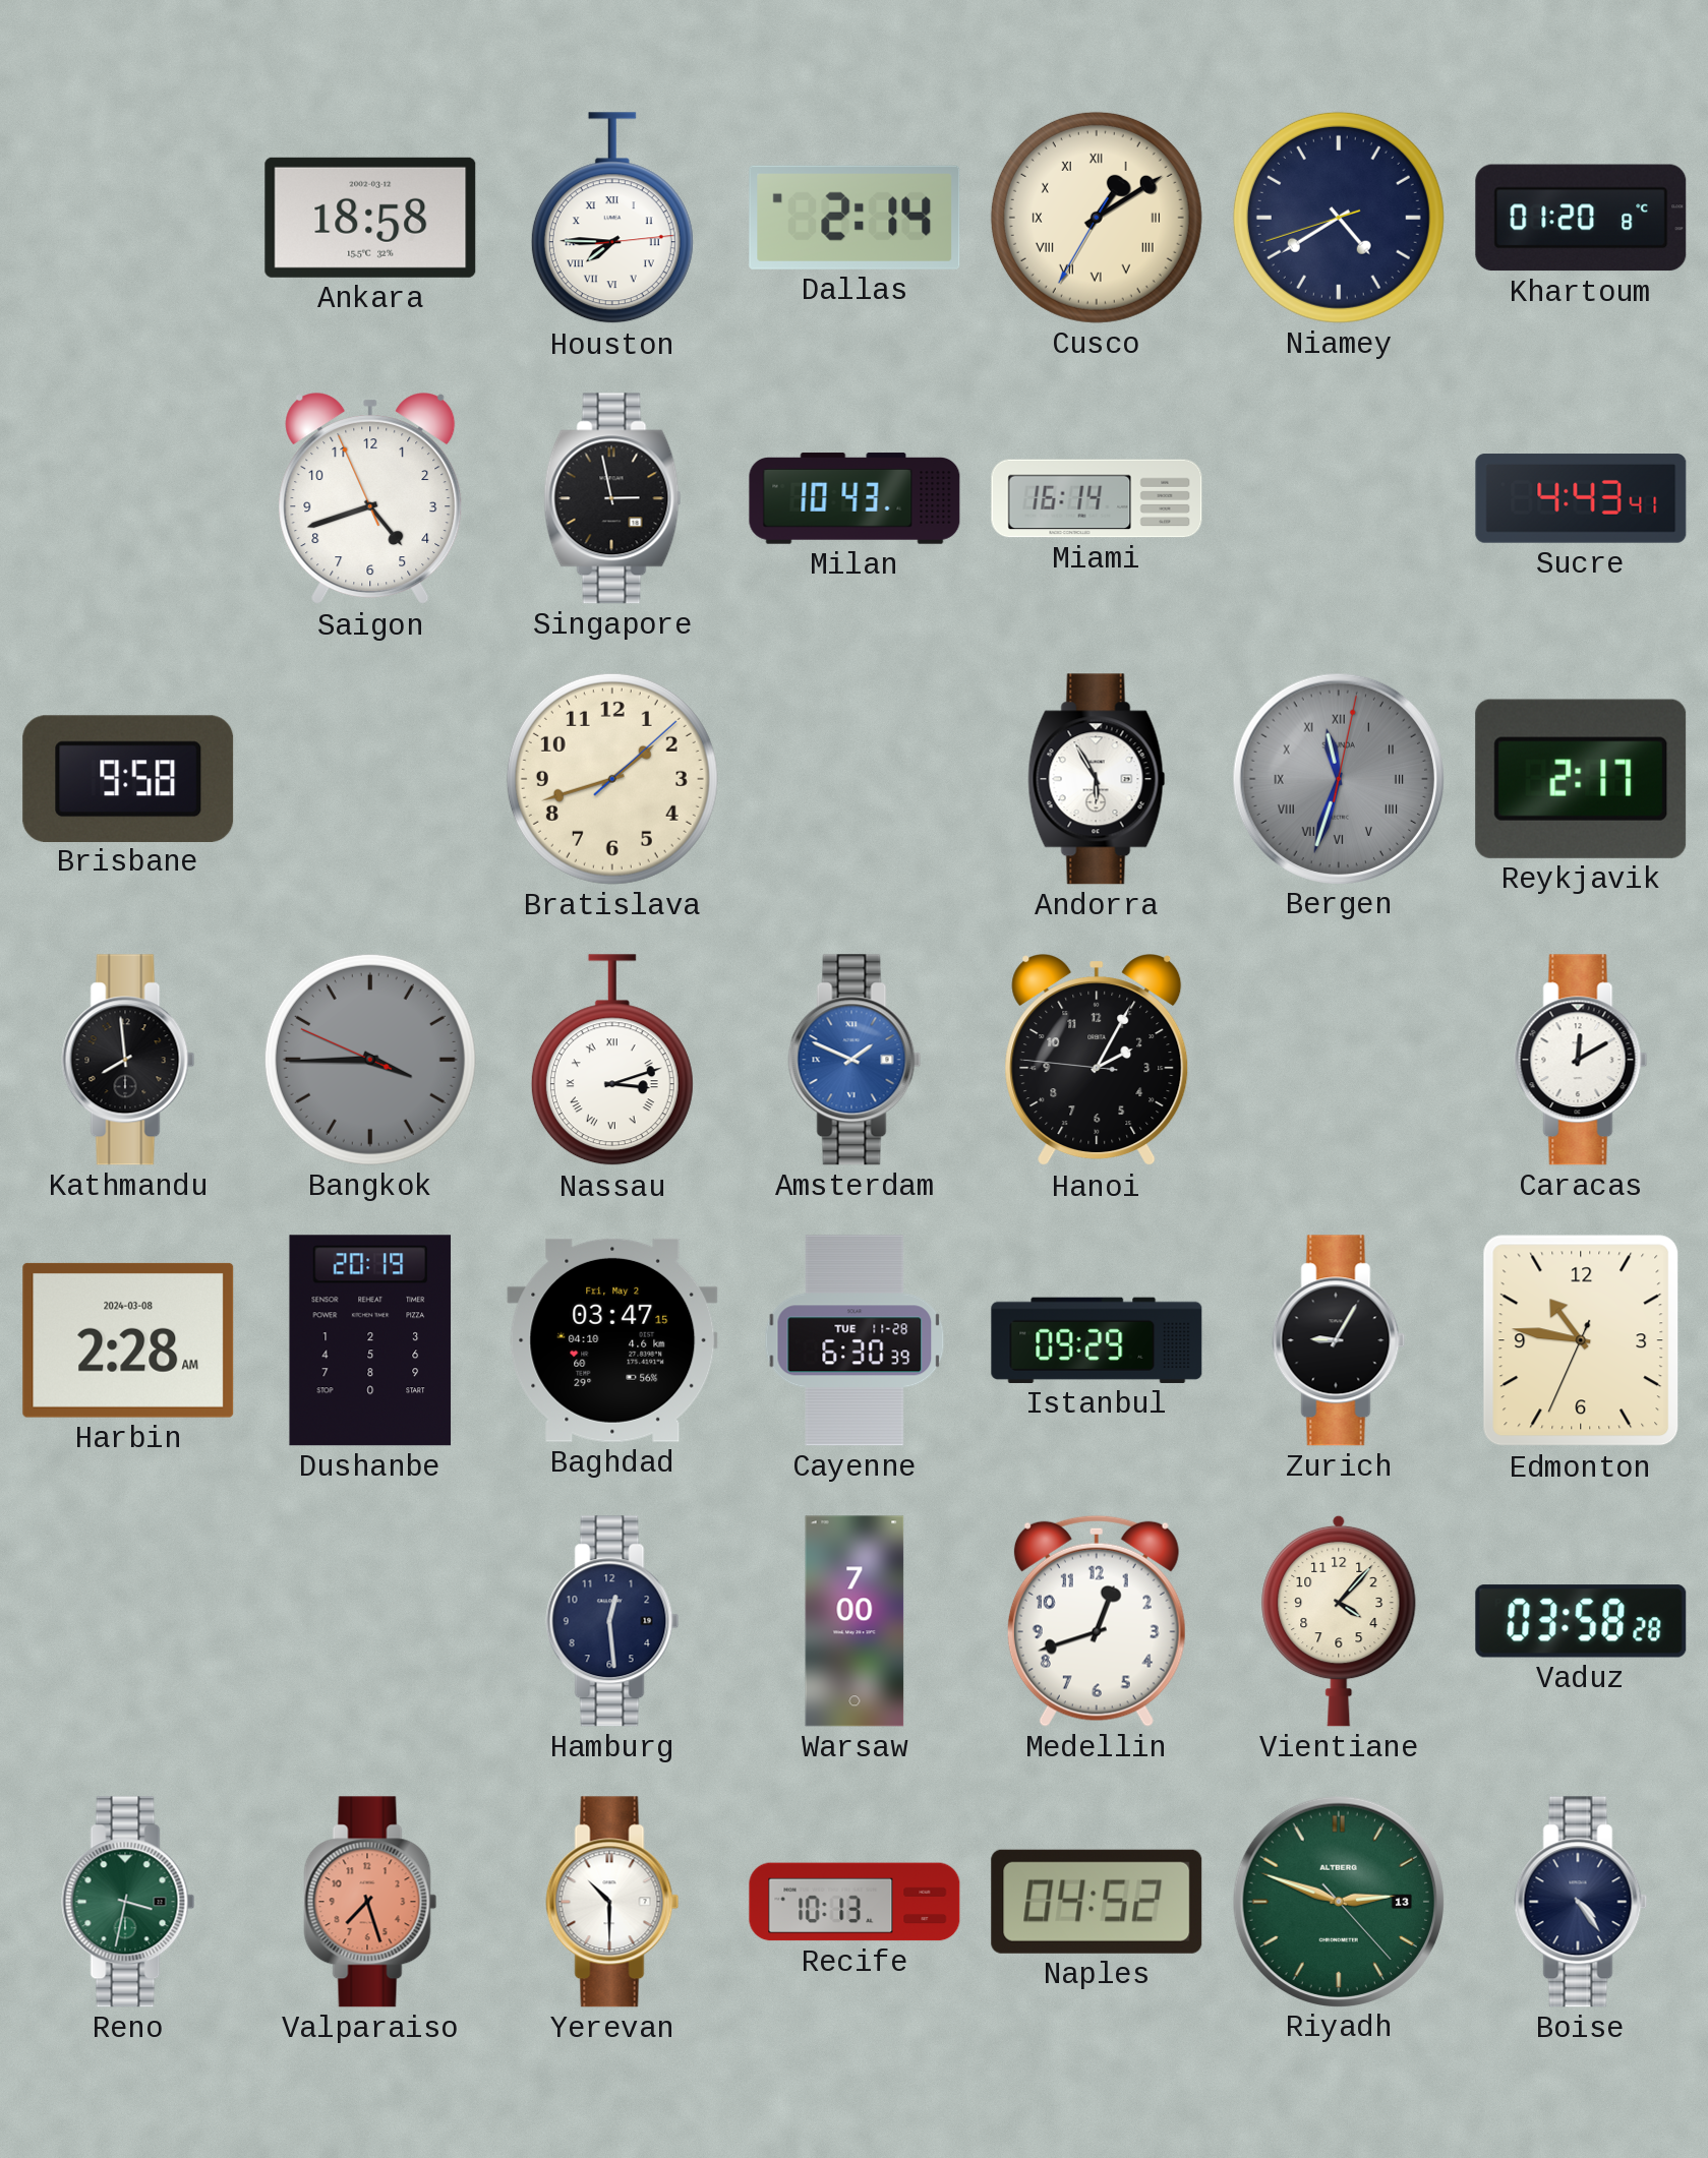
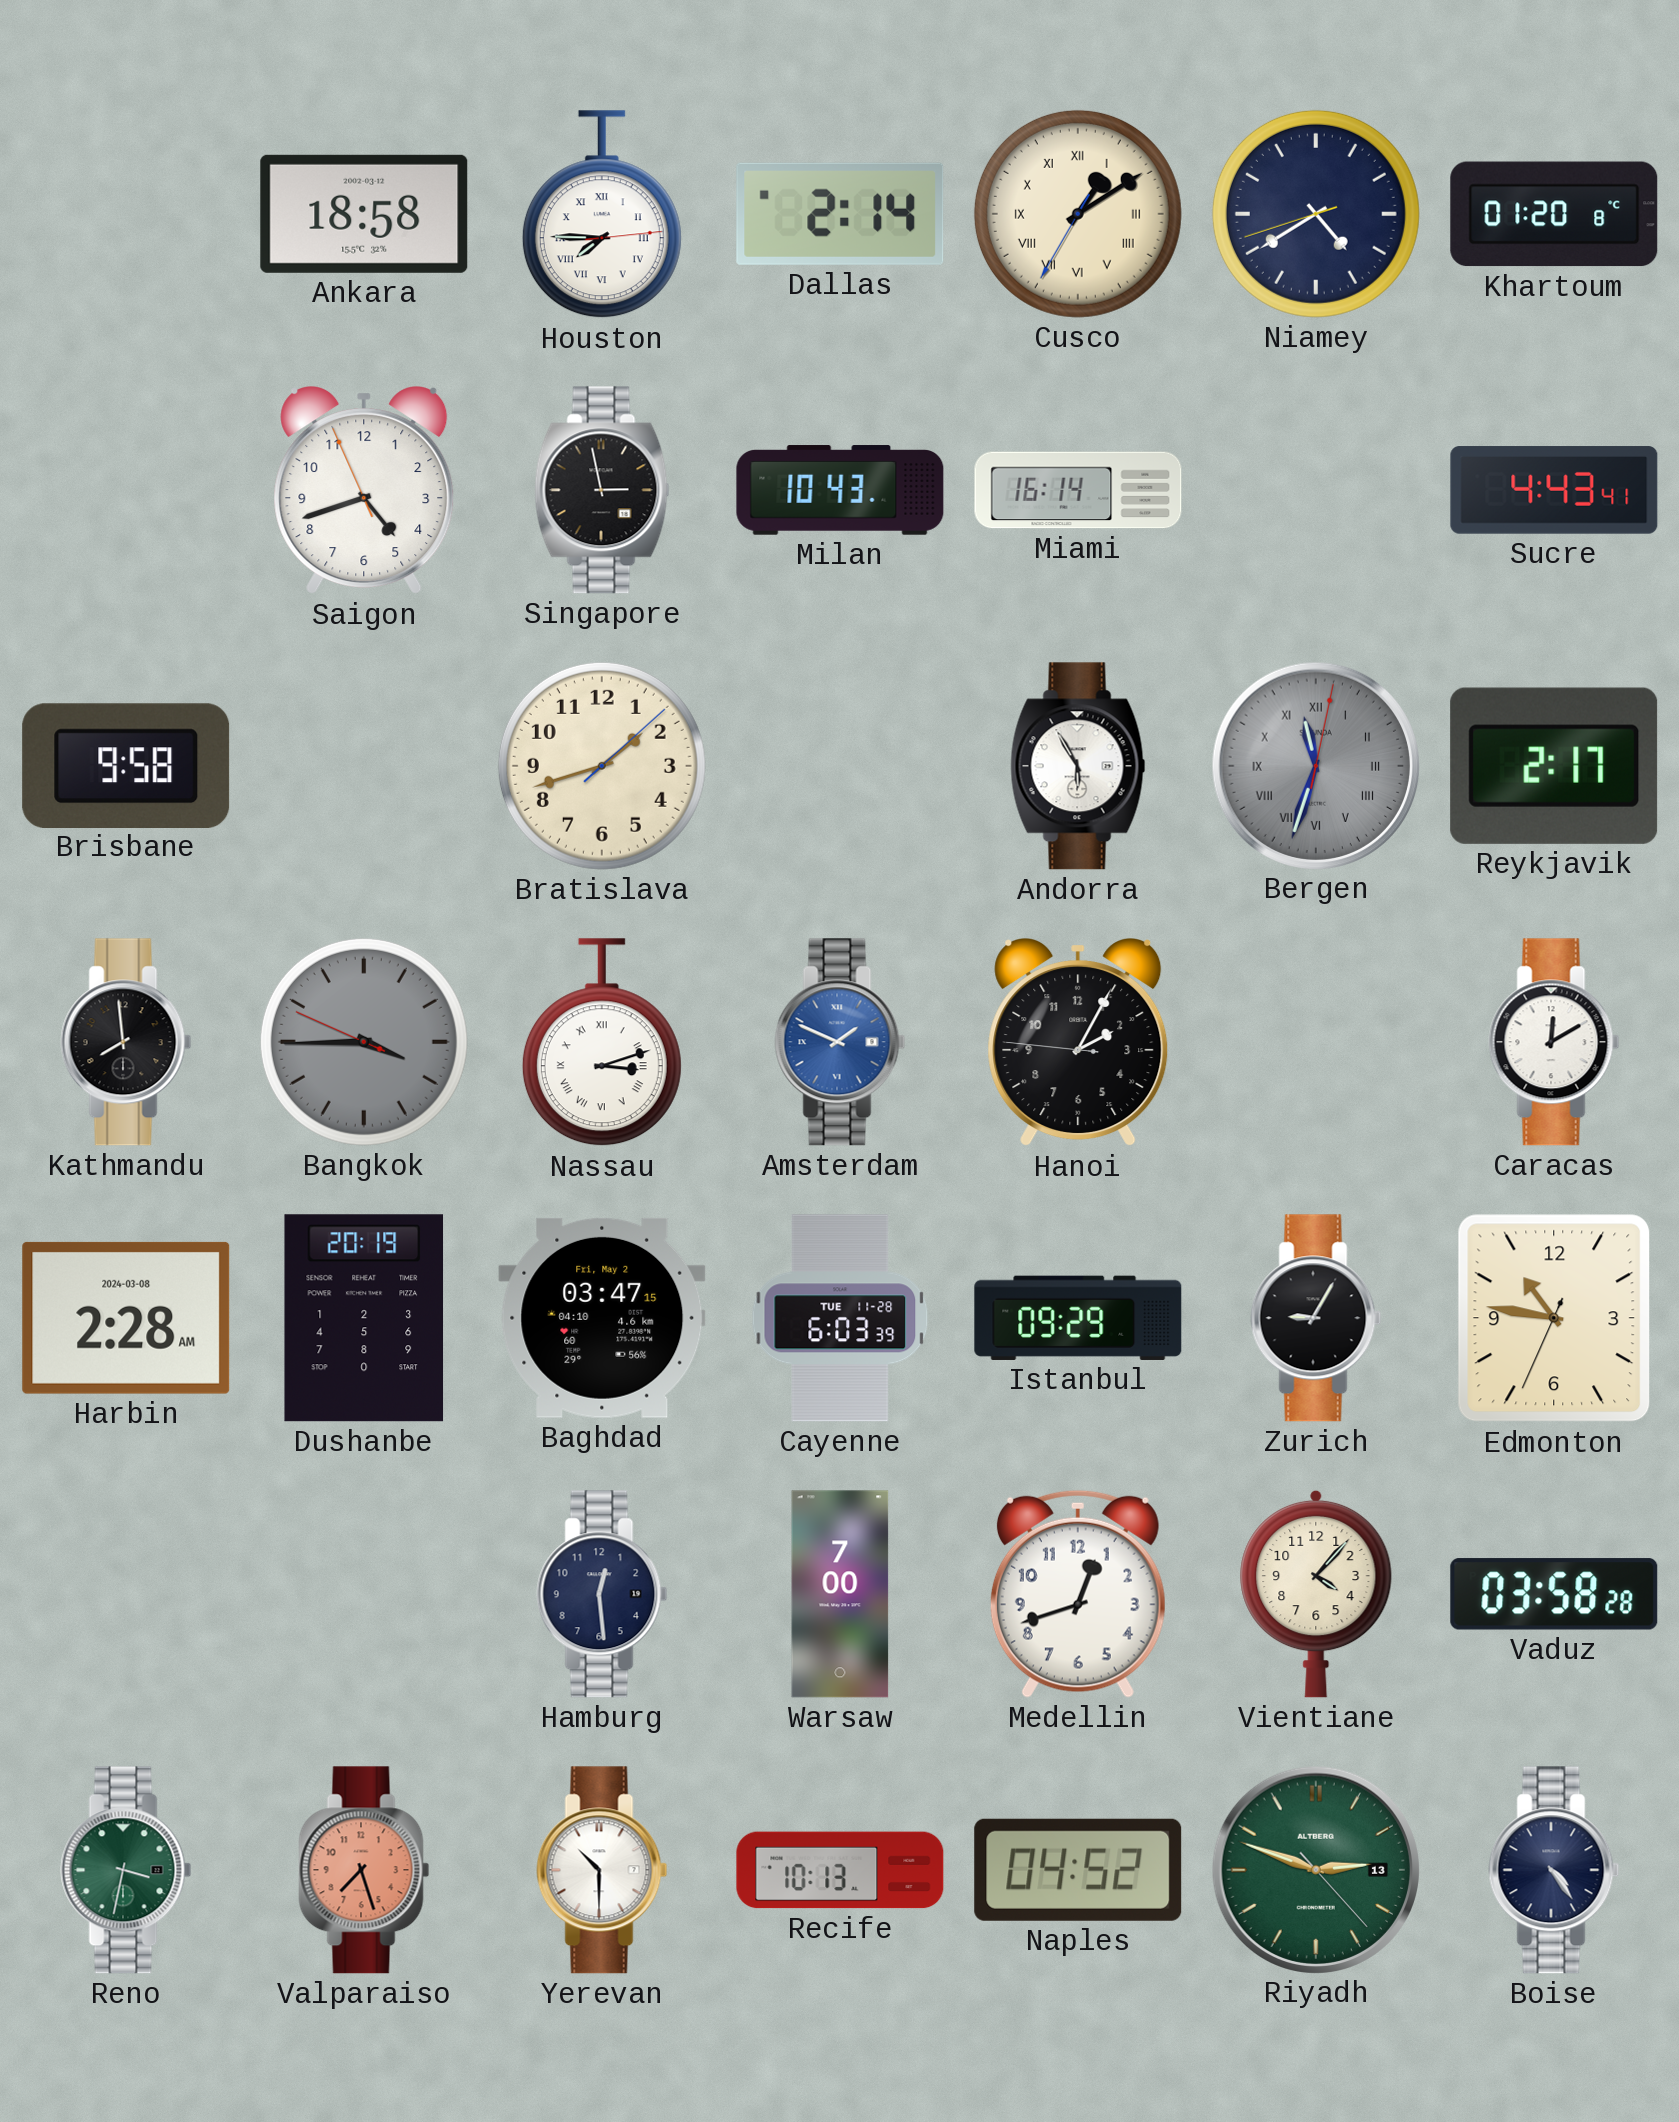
Cayenne: 6:30 -> 6:03 (840, 1318)
